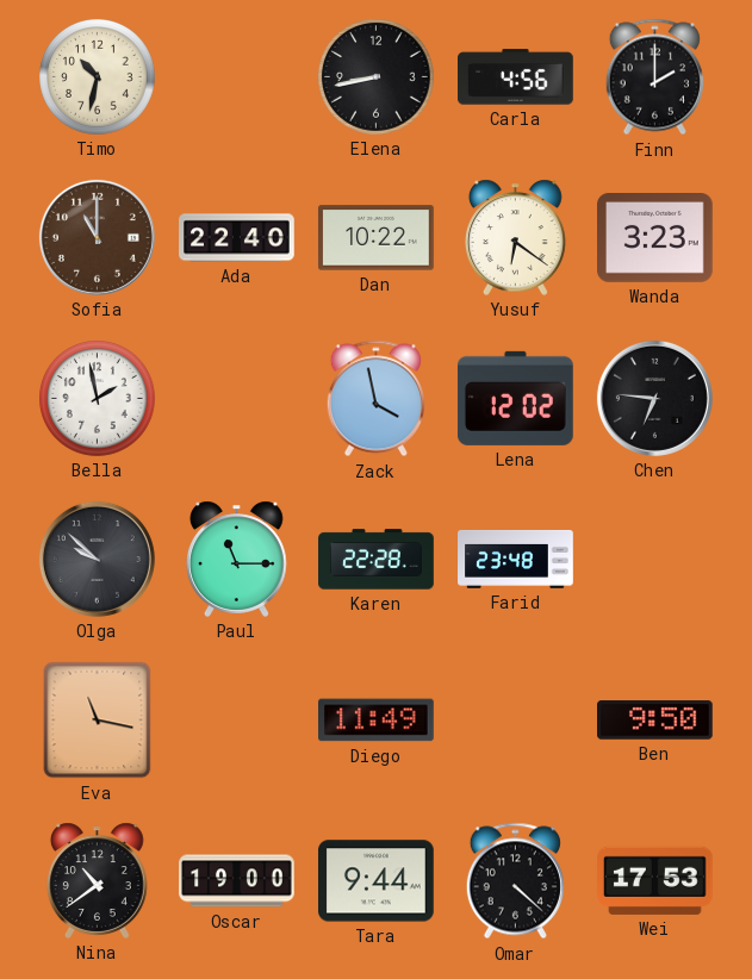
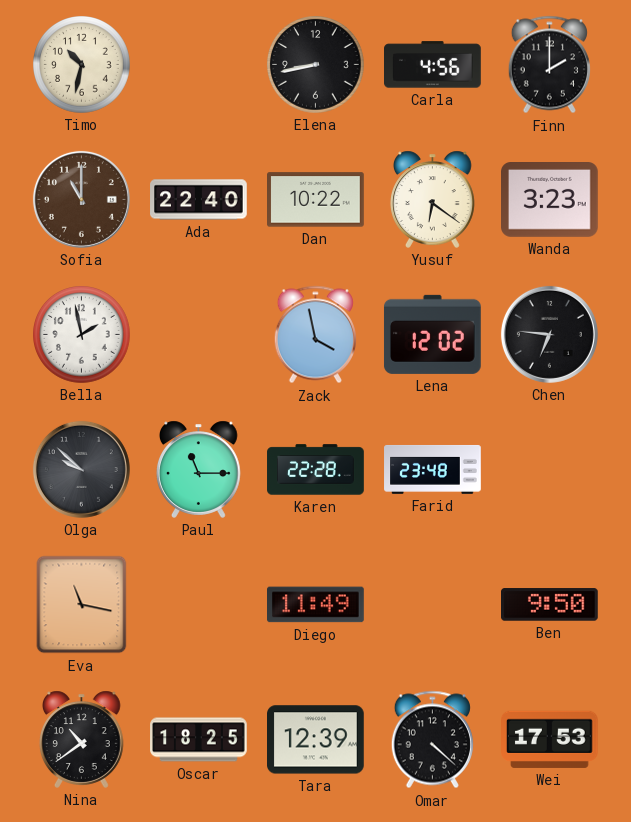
Oscar: 19:00 -> 18:25 (199, 740)
Tara: 9:44 -> 12:39 (316, 740)
